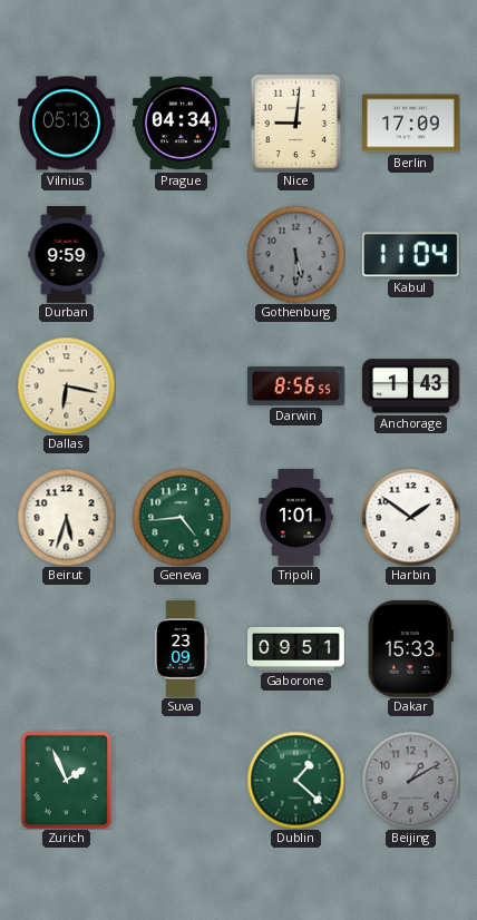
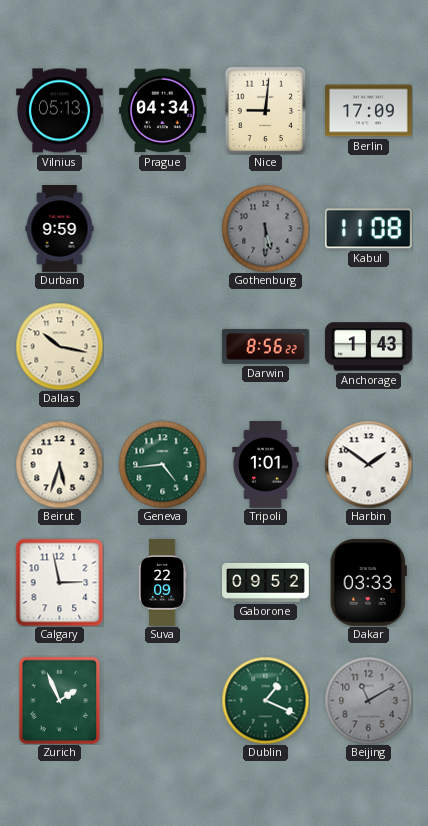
Kabul: 11:04 -> 11:08 (368, 229)
Dallas: 6:17 -> 10:17 (59, 346)
Darwin: 8:56:55 -> 8:56:22 (266, 346)
Calgary: none -> 2:58 (59, 582)
Suva: 23:09 -> 22:09 (162, 583)
Gaborone: 09:51 -> 09:52 (266, 583)
Dakar: 15:33 -> 03:33 (368, 582)
Dublin: 1:22 -> 1:19 (265, 700)
Beijing: 1:10 -> 11:10 (368, 700)
